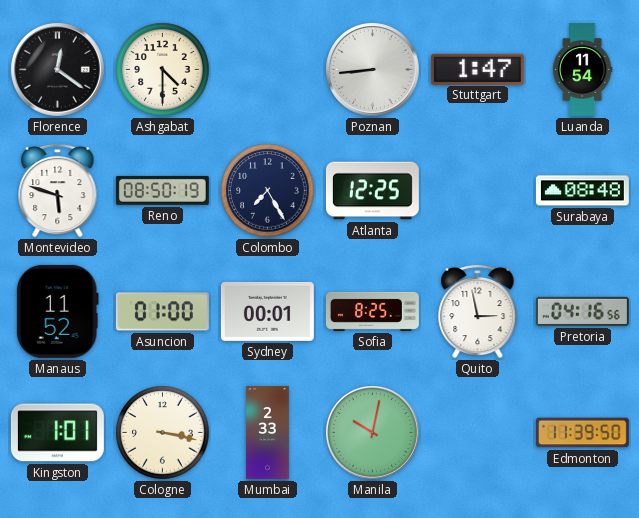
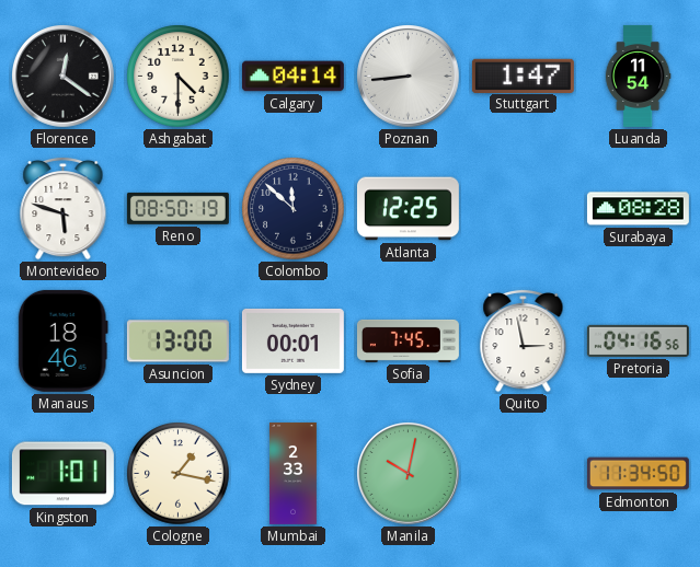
Calgary: none -> 04:14 (292, 77)
Colombo: 7:25 -> 11:52 (294, 209)
Surabaya: 08:48 -> 08:28 (638, 209)
Manaus: 11:52 -> 18:46 (62, 340)
Asuncion: 01:00 -> 13:00 (177, 342)
Sofia: 8:25 -> 7:45 (408, 340)
Cologne: 3:17 -> 1:17 (179, 474)
Edmonton: 11:39 -> 11:34 (638, 474)
